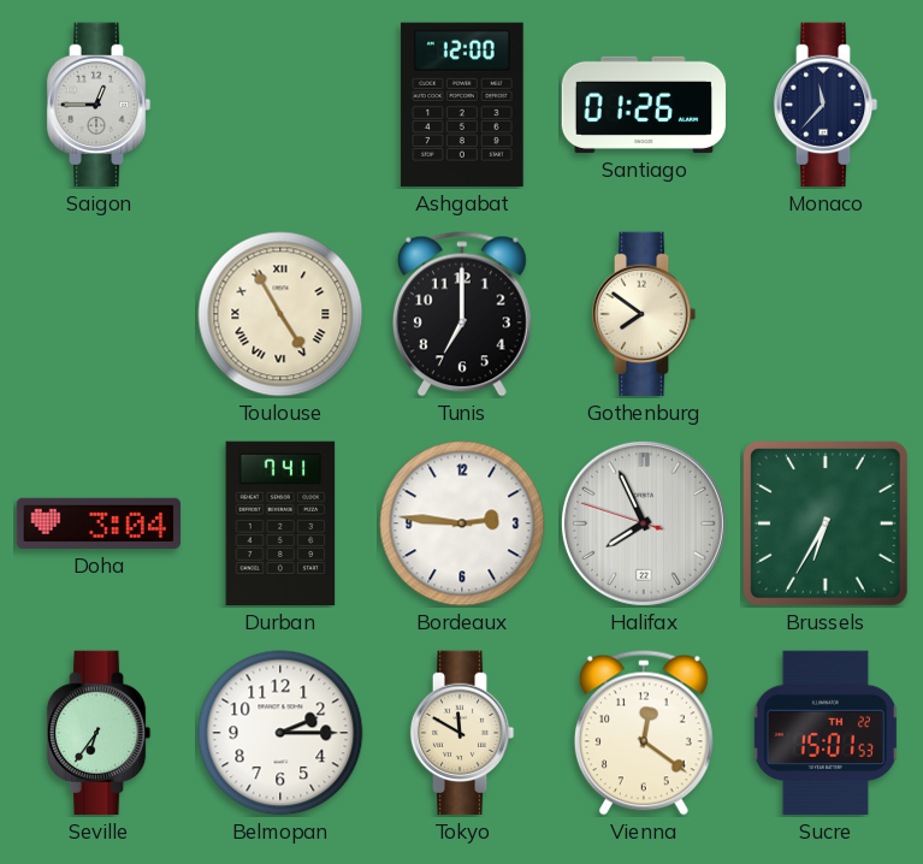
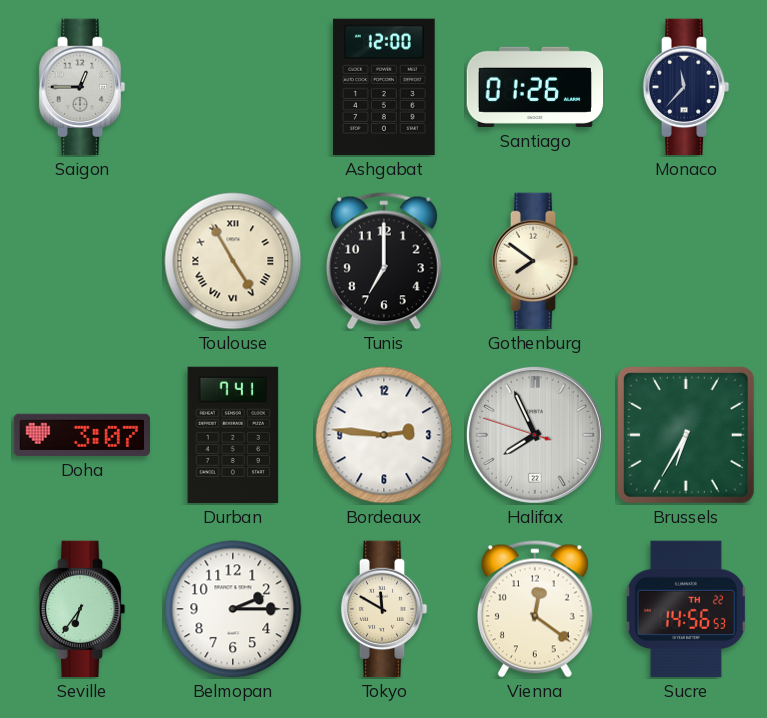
Doha: 3:04 -> 3:07 (82, 435)
Sucre: 15:01 -> 14:56 (686, 609)
